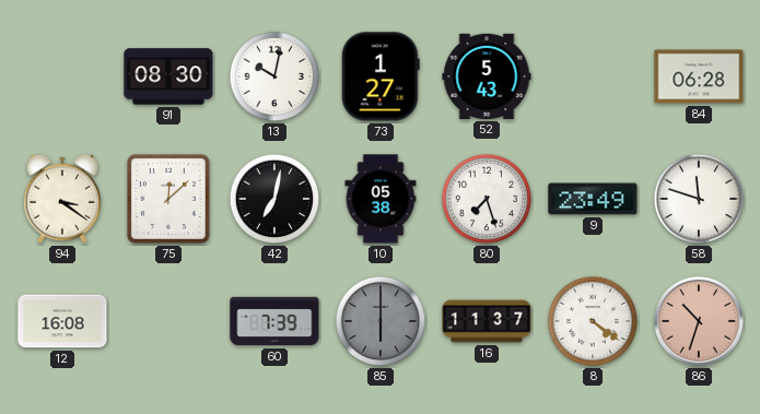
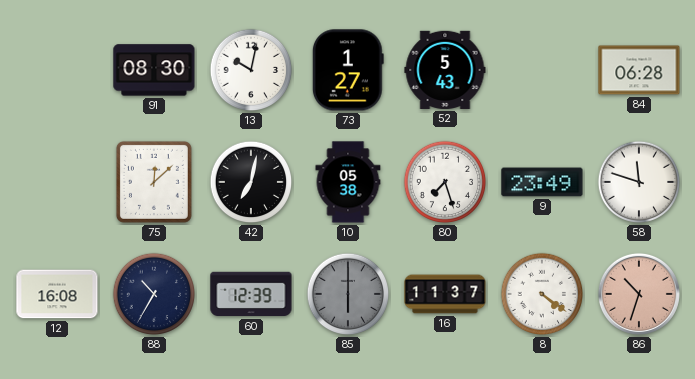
94: 3:21 -> none (61, 199)
88: none -> 10:35 (154, 294)
60: 7:39 -> 12:39 (251, 294)
